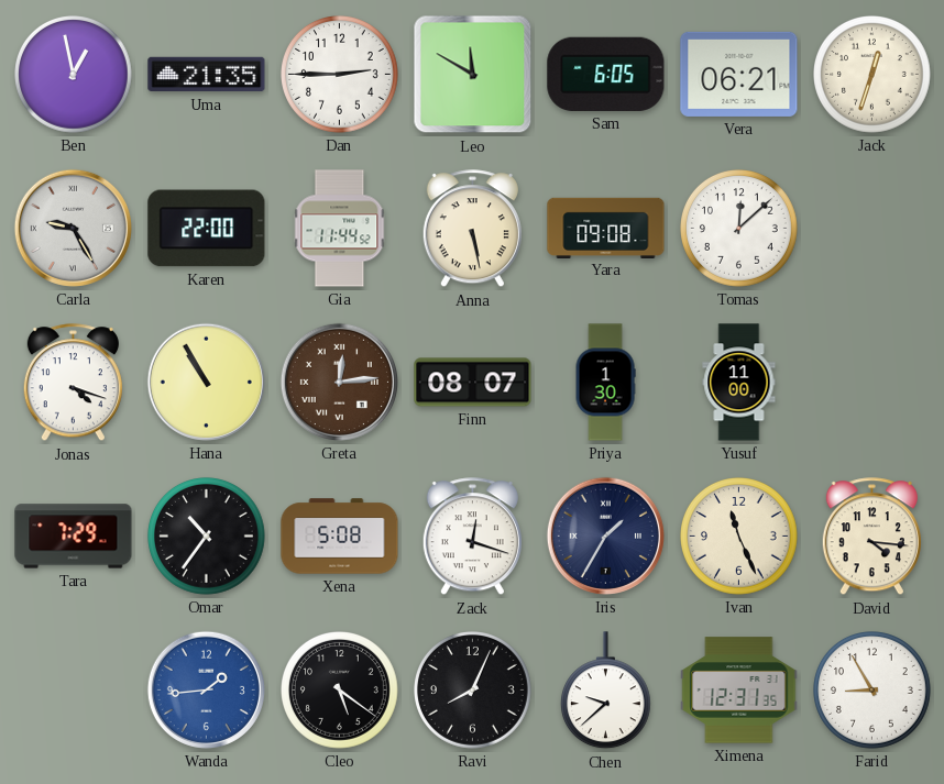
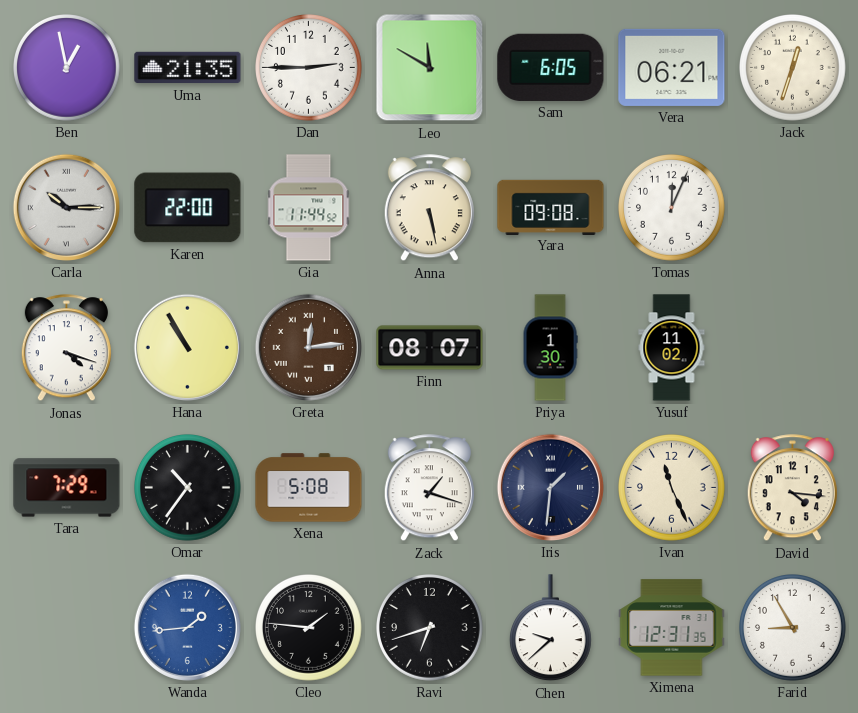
Carla: 9:25 -> 10:15 (66, 207)
Tomas: 12:08 -> 12:04 (672, 208)
Yusuf: 11:00 -> 11:02 (672, 348)
Zack: 12:18 -> 1:18 (429, 488)
Iris: 1:35 -> 1:31 (550, 487)
Cleo: 5:21 -> 1:46 (309, 628)
Ravi: 8:04 -> 6:42 (430, 628)
